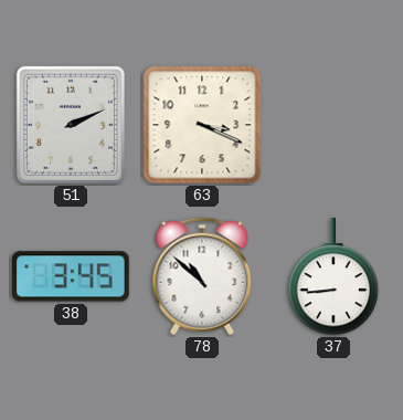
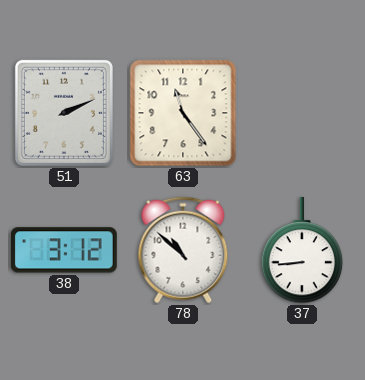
63: 3:19 -> 11:24 (183, 113)
38: 3:45 -> 3:12 (64, 250)
